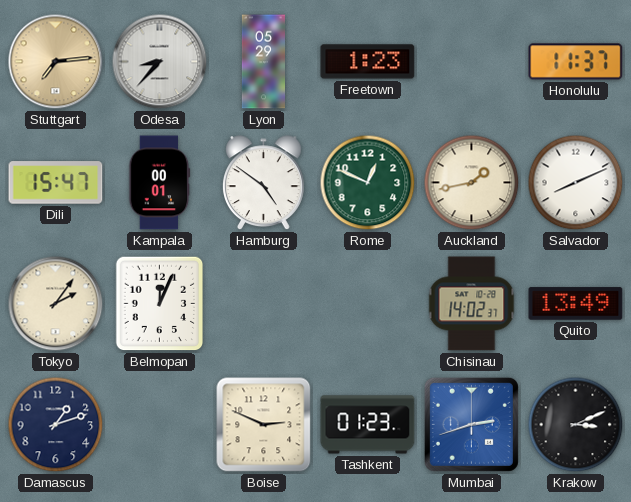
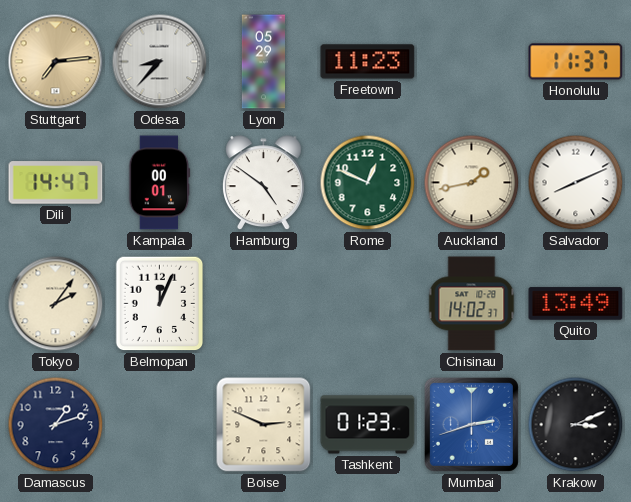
Freetown: 1:23 -> 11:23 (368, 62)
Dili: 15:47 -> 14:47 (56, 183)
